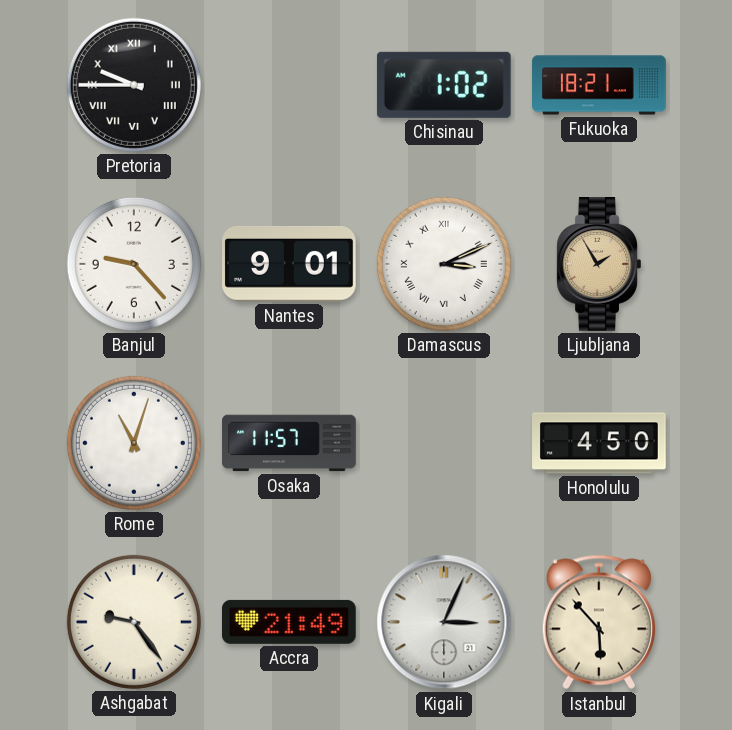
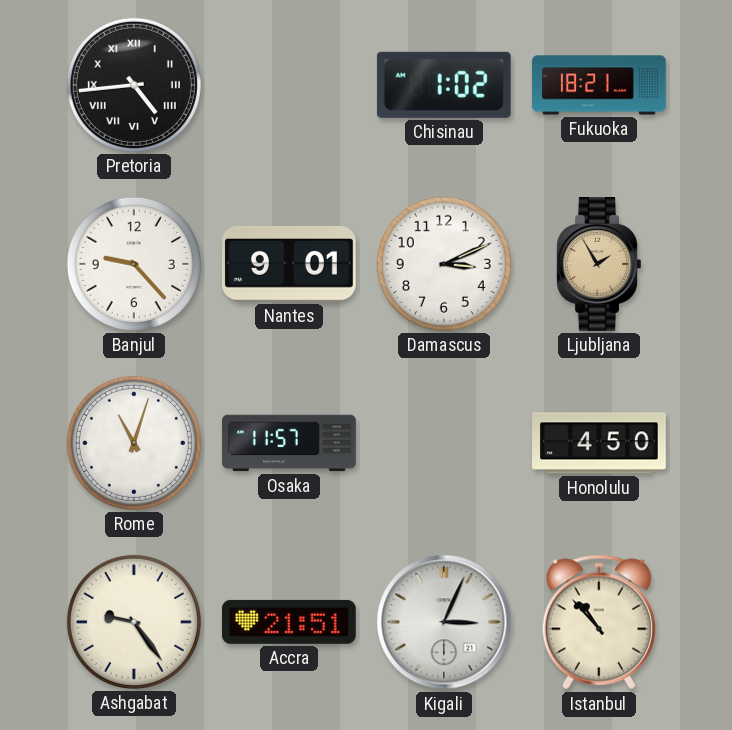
Pretoria: 9:45 -> 4:44 (134, 85)
Damascus numerals: Roman -> Arabic (444, 264)
Accra: 21:49 -> 21:51 (289, 622)
Istanbul: 5:53 -> 10:53 (599, 622)
